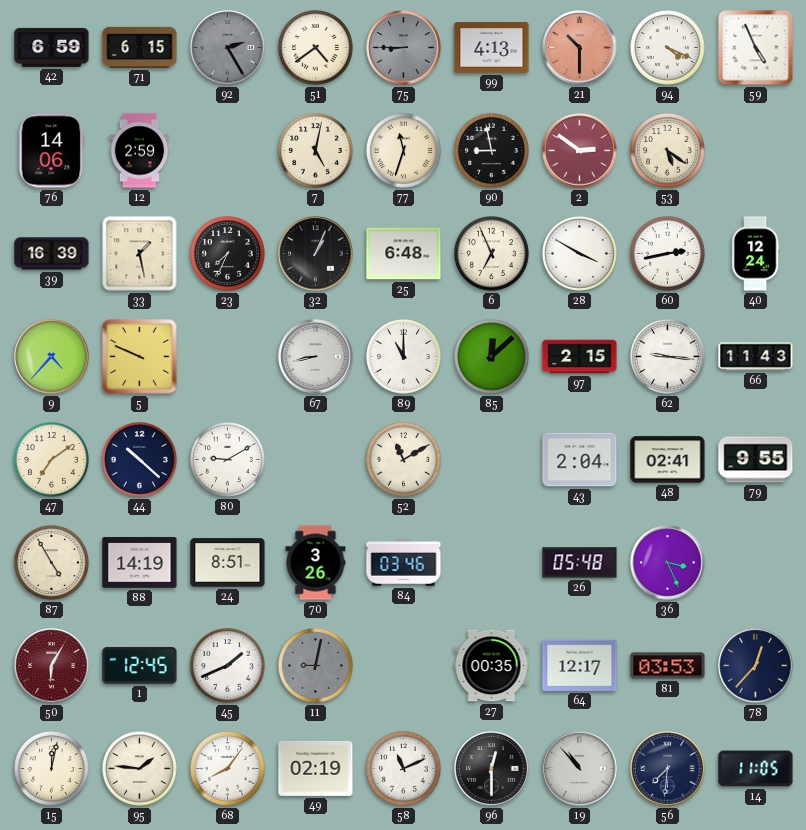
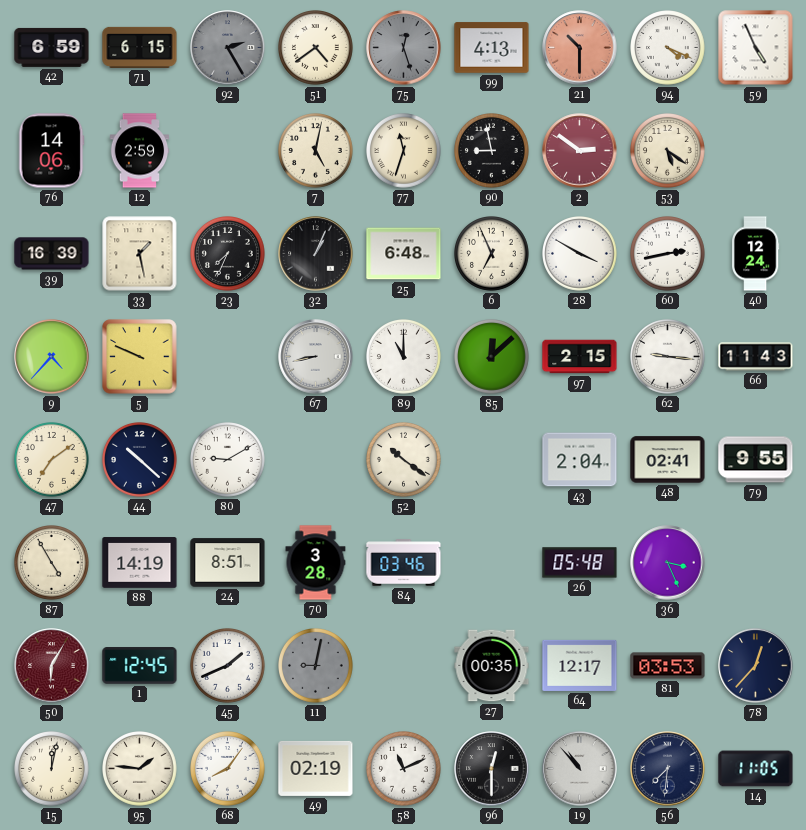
75: 8:45 -> 12:27 (404, 48)
52: 11:10 -> 10:21 (404, 460)
70: 3:26 -> 3:28 (316, 563)
